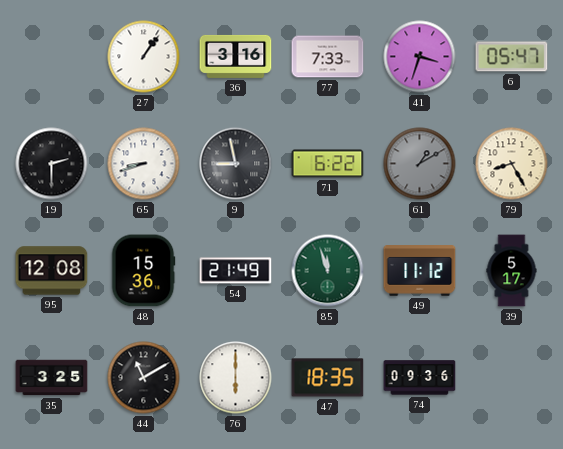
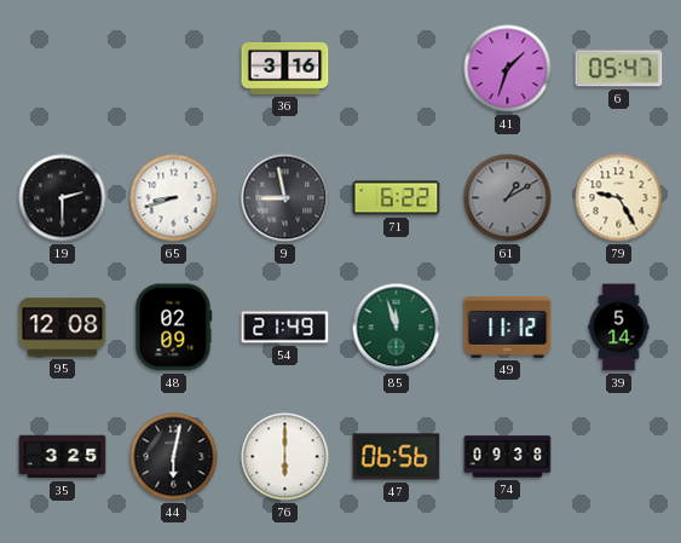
27: 1:06 -> none (144, 57)
77: 7:33 -> none (328, 57)
41: 3:33 -> 1:33 (508, 69)
79: 8:25 -> 9:25 (619, 198)
48: 15:36 -> 02:09 (173, 328)
39: 5:17 -> 5:14 (619, 328)
44: 11:10 -> 6:02 (174, 457)
47: 18:35 -> 06:56 (397, 457)
74: 09:36 -> 09:38 (508, 457)
